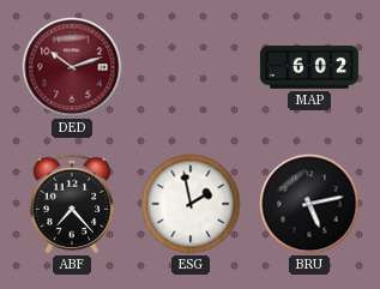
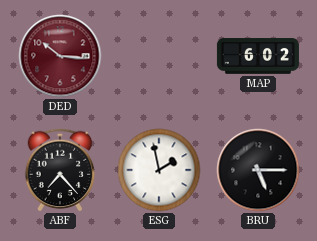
DED: 10:12 -> 10:16 (60, 56)
BRU: 5:13 -> 5:15 (258, 170)
